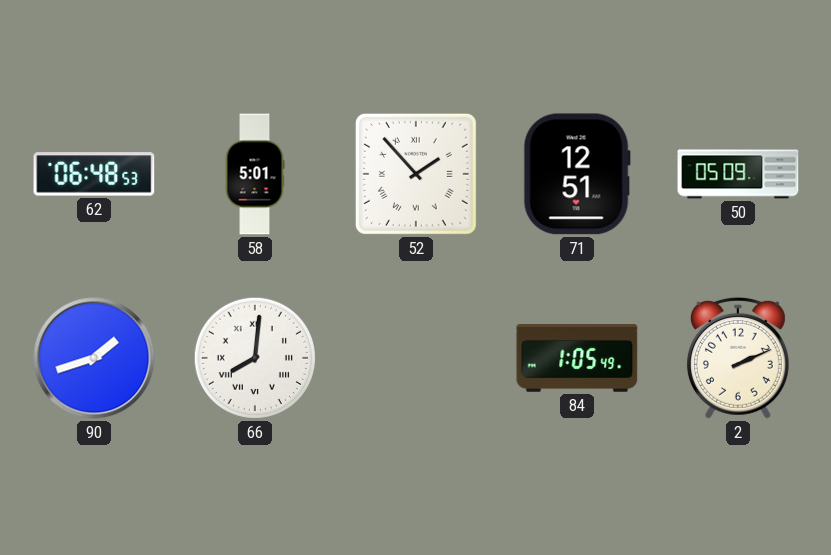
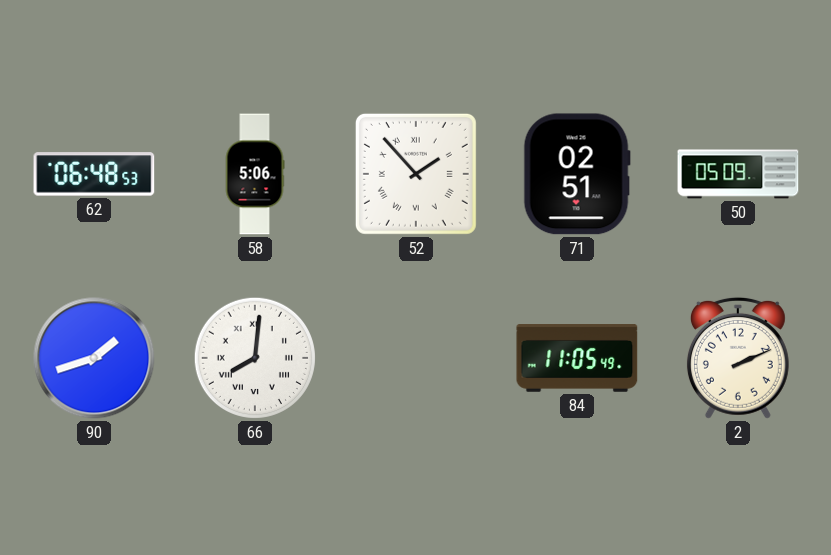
58: 5:01 -> 5:06 (255, 174)
71: 12:51 -> 02:51 (577, 174)
84: 1:05 -> 11:05 (577, 359)
